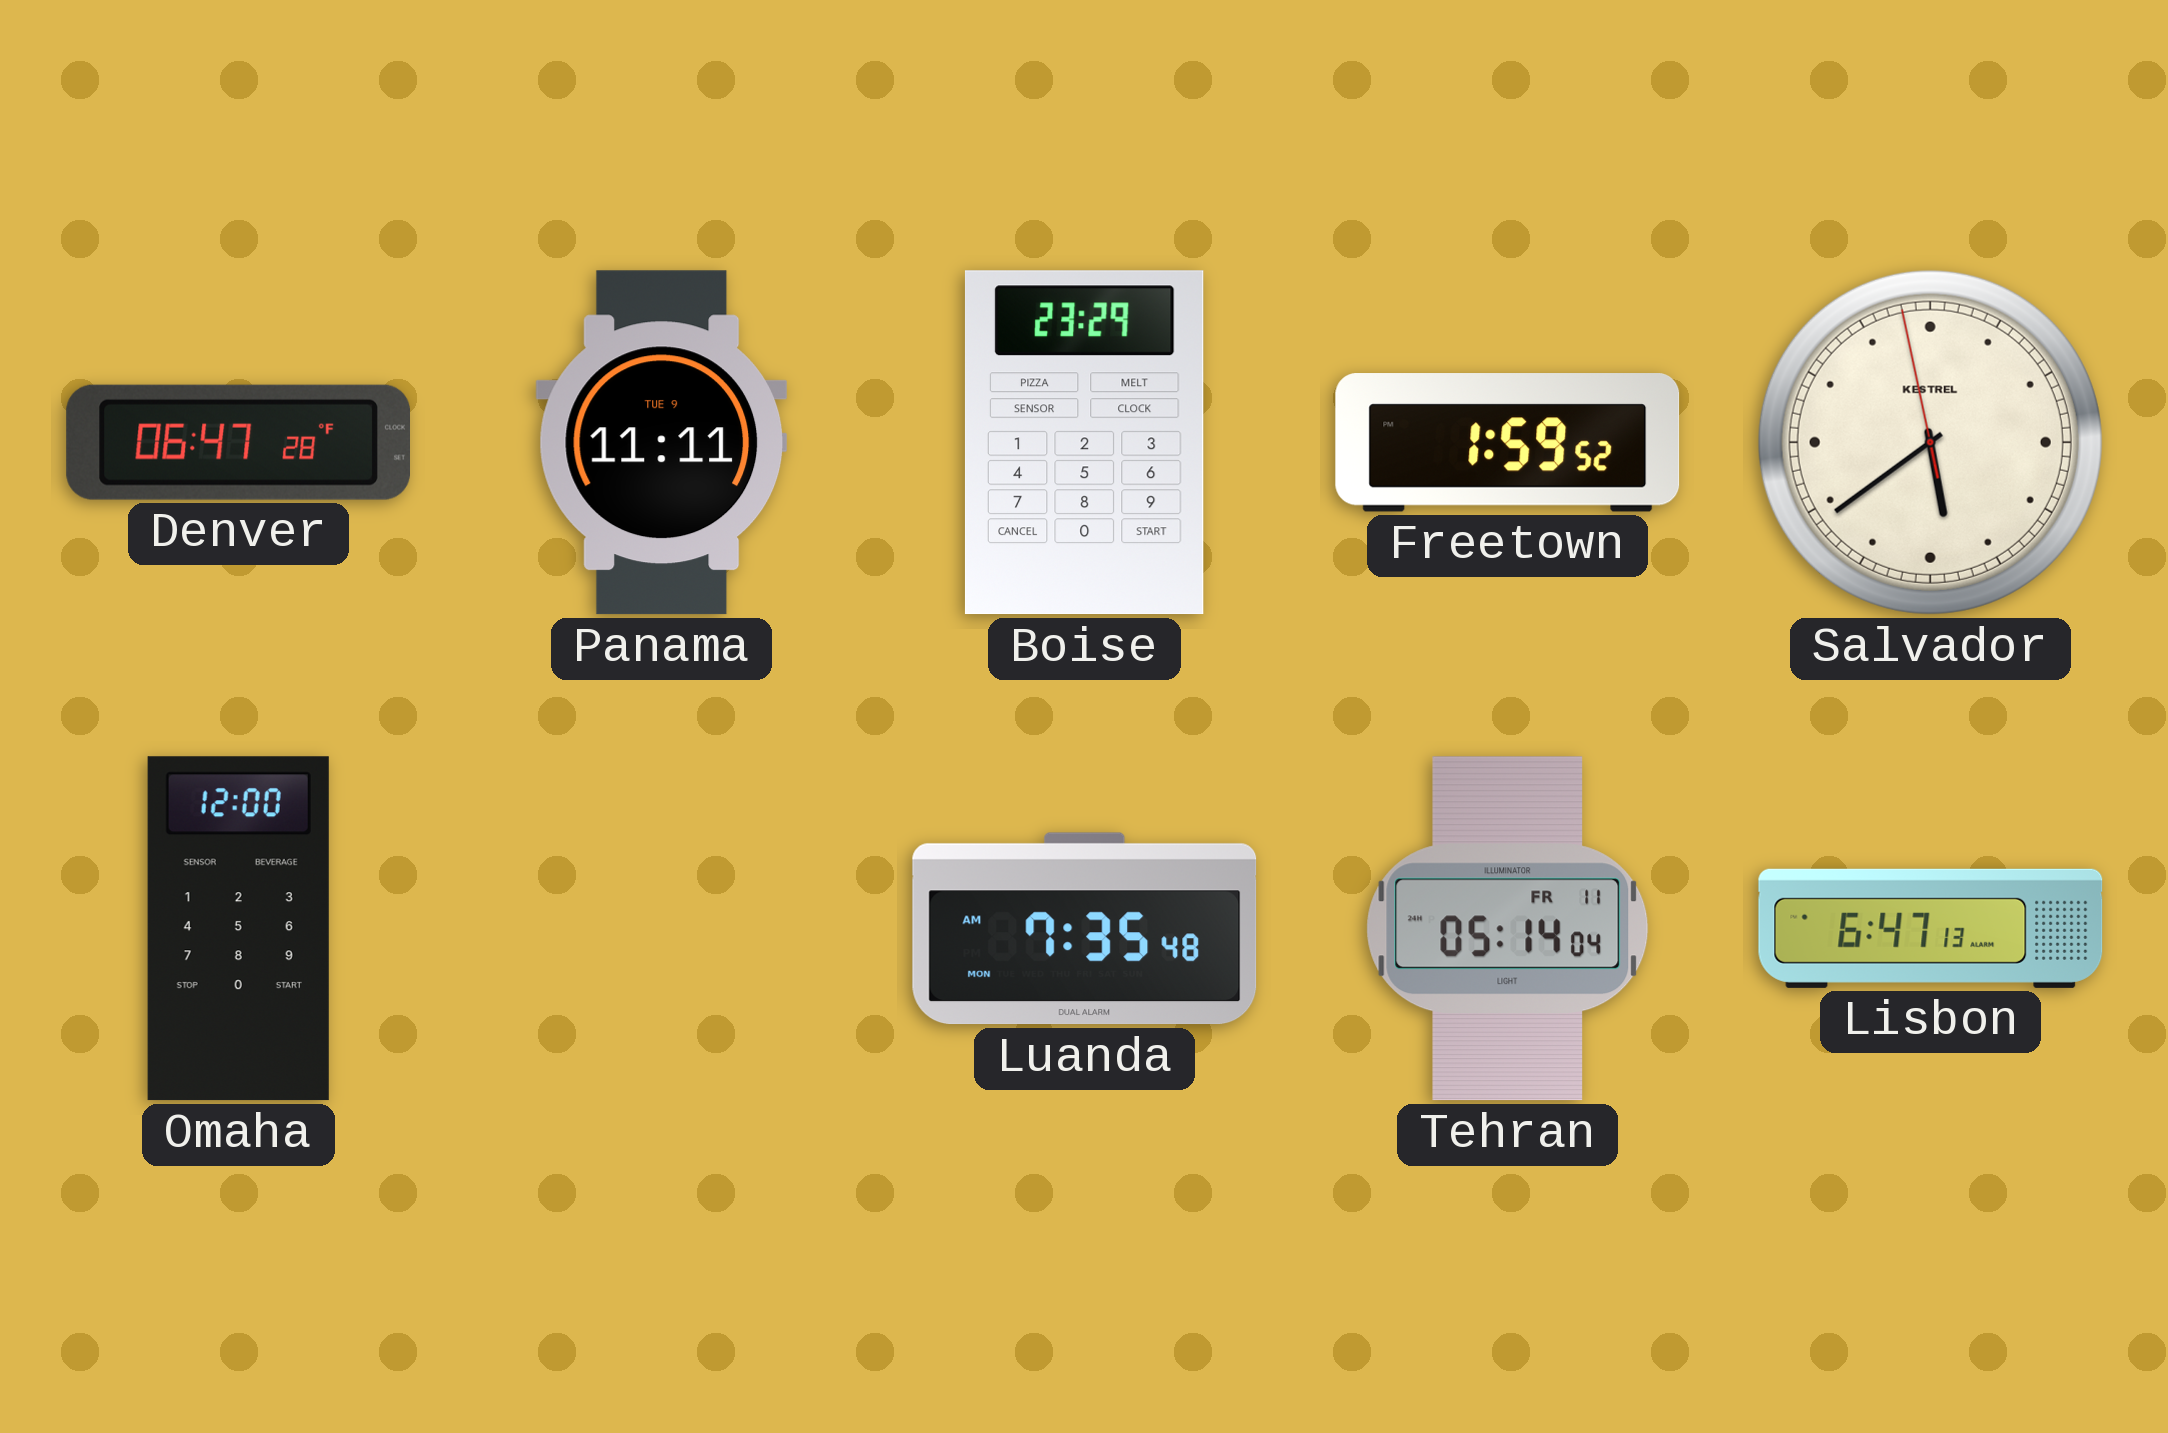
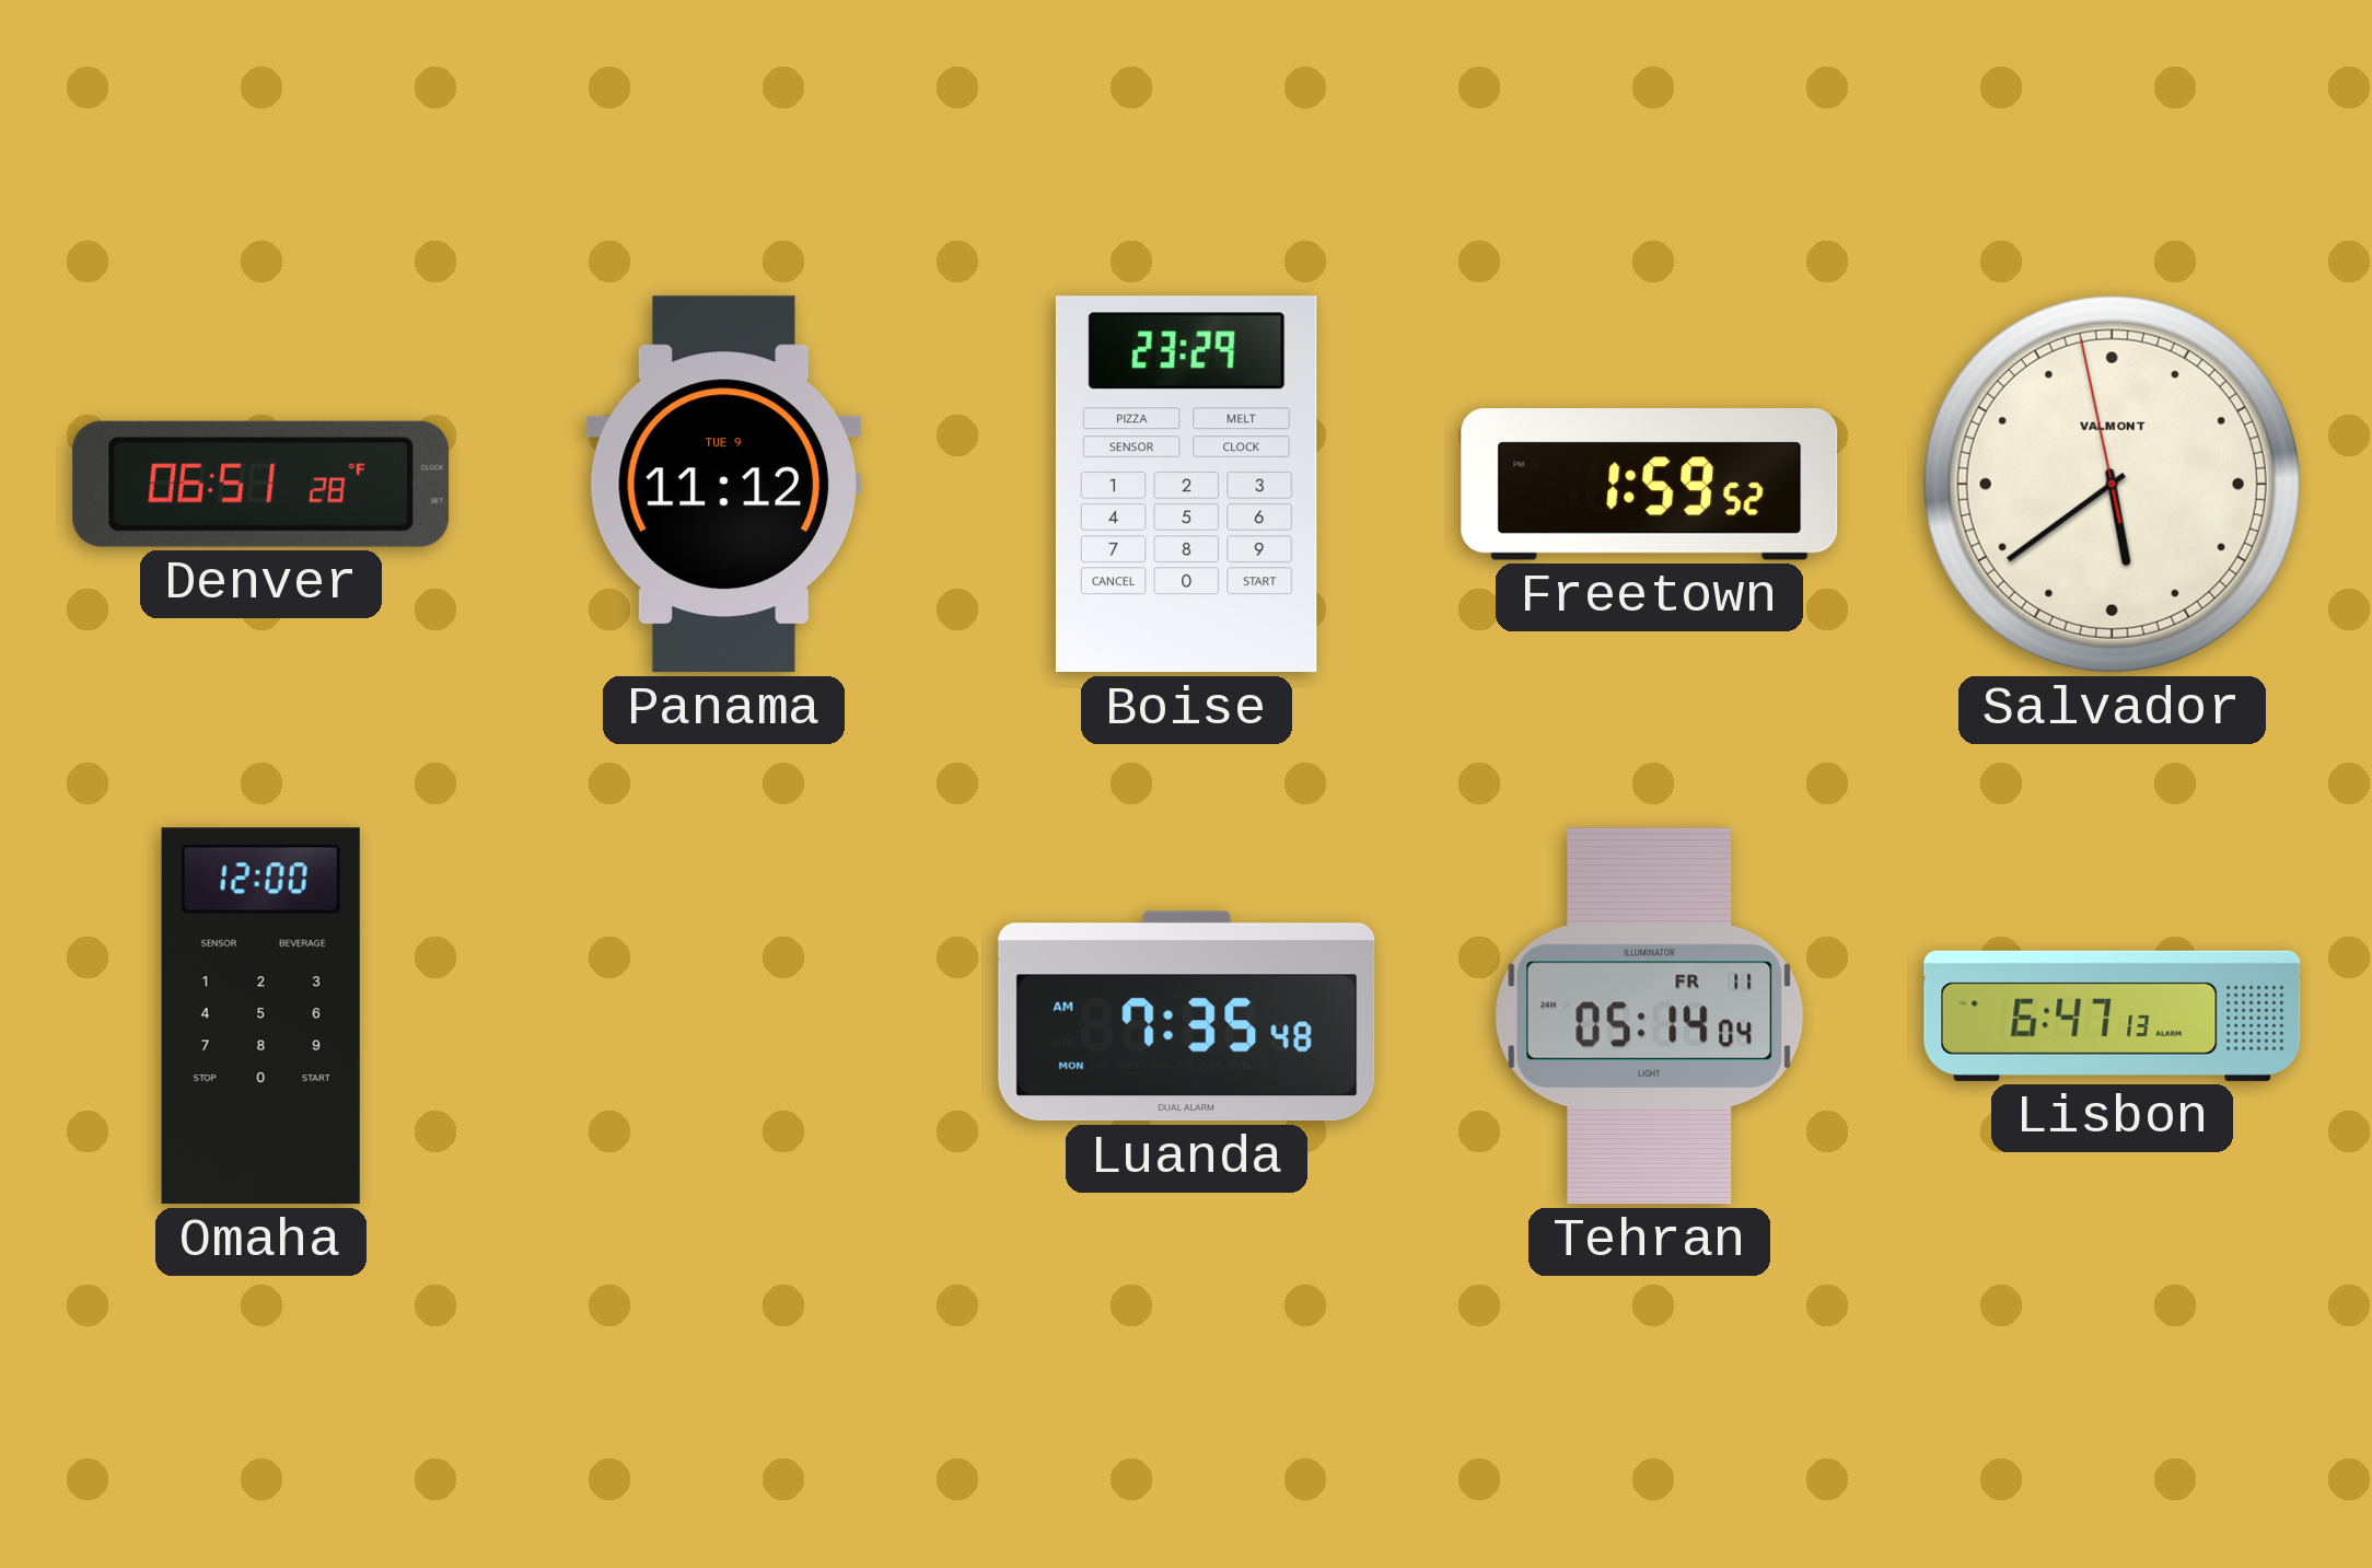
Denver: 06:47 -> 06:51 (260, 484)
Panama: 11:11 -> 11:12 (723, 485)
Salvador brand: KESTREL -> VALMONT (2112, 484)
